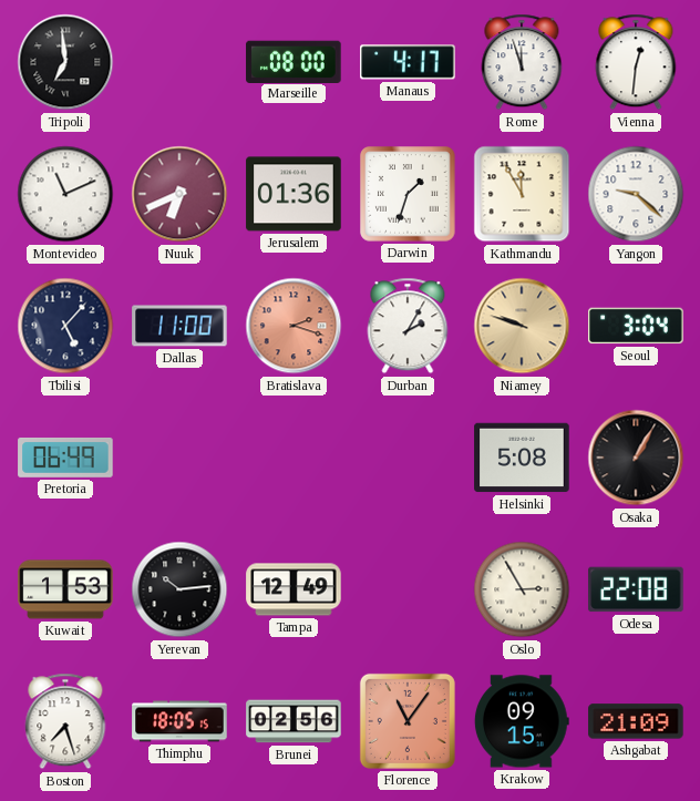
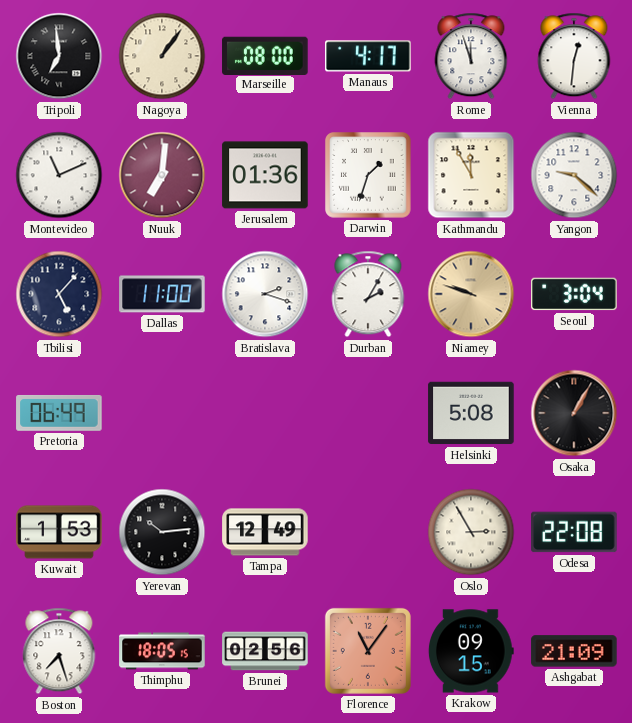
Nagoya: none -> 1:06 (162, 56)
Nuuk: 6:41 -> 7:01 (162, 175)
Bratislava dial: salmon -> white (265, 294)
